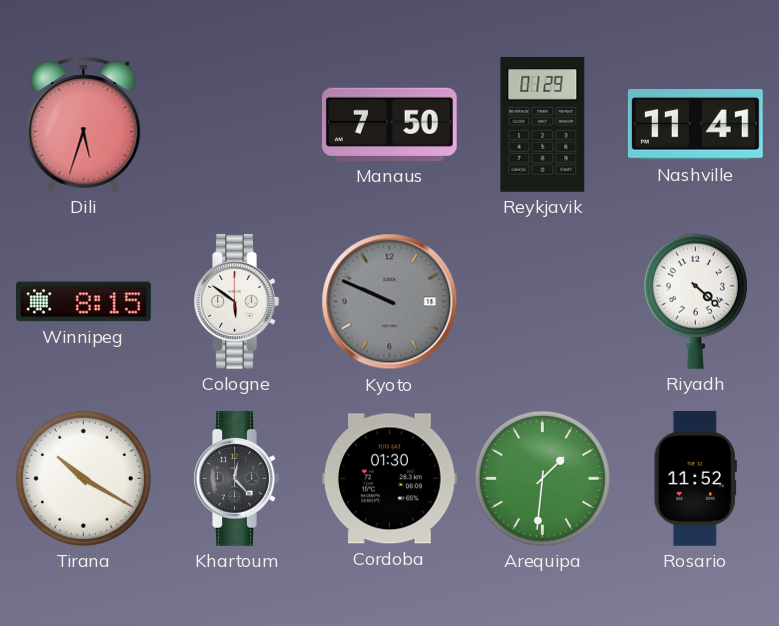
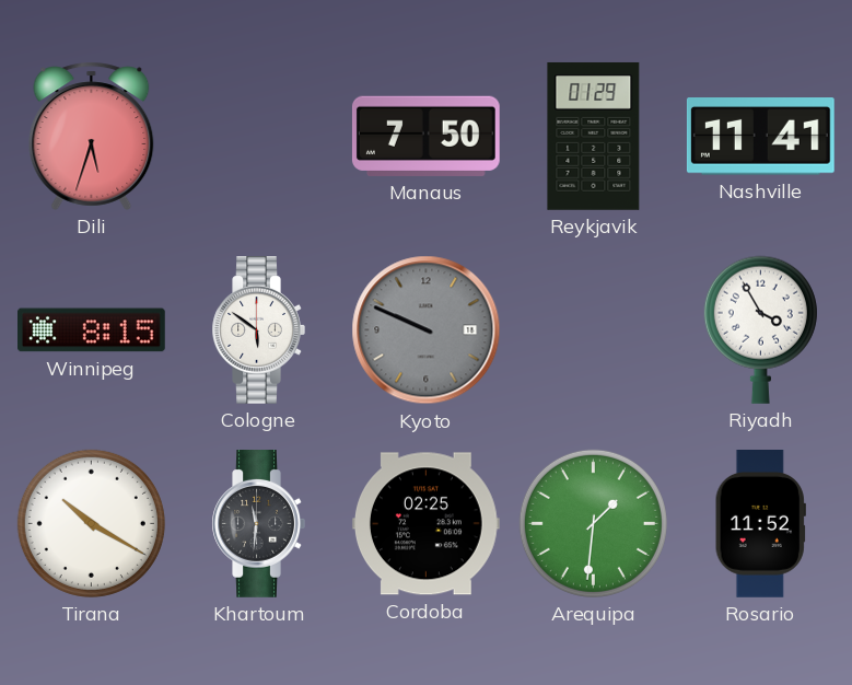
Riyadh: 4:22 -> 3:55 (760, 329)
Khartoum: 12:23 -> 11:31 (258, 524)
Cordoba: 01:30 -> 02:25 (425, 524)
